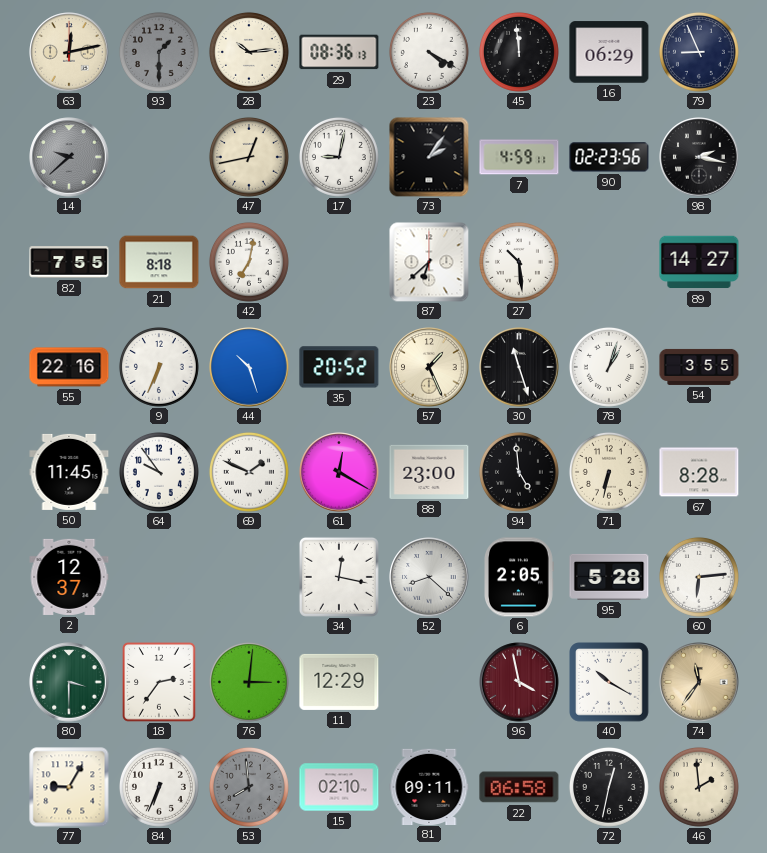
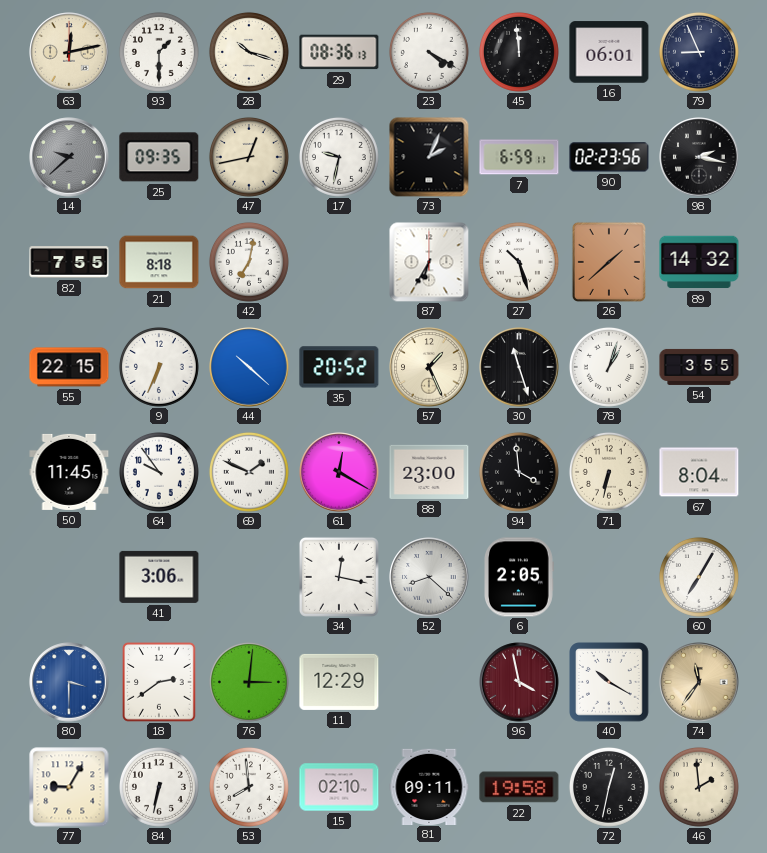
93 dial: grey -> white (159, 52)
28: 10:14 -> 10:18 (249, 52)
16: 06:29 -> 06:01 (609, 52)
25: none -> 09:35 (159, 157)
17: 9:02 -> 9:32 (339, 157)
73: 2:06 -> 2:04 (429, 157)
7: 4:59 -> 6:59 (519, 157)
87: 6:38 -> 6:35 (429, 262)
27: 10:29 -> 10:27 (519, 262)
26: none -> 1:38 (609, 262)
89: 14:27 -> 14:32 (699, 262)
55: 22:16 -> 22:15 (69, 367)
44: 10:27 -> 10:22 (249, 367)
94: 4:59 -> 3:59 (519, 472)
67: 8:28 -> 8:04 (699, 472)
2: 12:37 -> none (69, 577)
41: none -> 3:06 (159, 577)
95: 5:28 -> none (609, 577)
60: 6:14 -> 7:05 (699, 577)
80 dial: green -> blue (69, 682)
18: 2:36 -> 2:39 (159, 682)
84: 6:34 -> 6:32 (159, 787)
53 dial: grey -> white (249, 787)
22: 06:58 -> 19:58 (519, 787)
